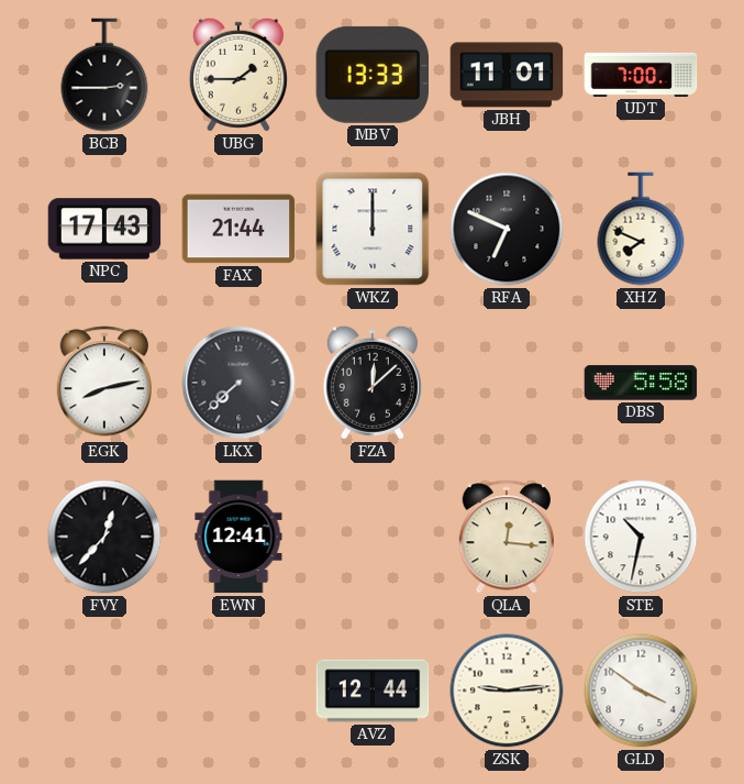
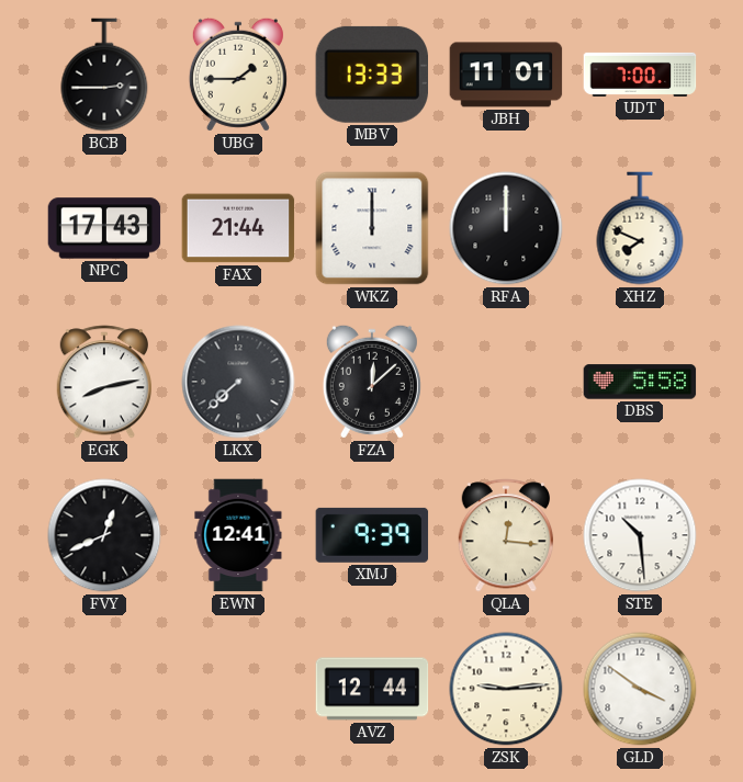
RFA: 6:49 -> 12:00 (506, 228)
FVY: 12:37 -> 12:41 (104, 535)
XMJ: none -> 9:39 (372, 535)
STE: 10:32 -> 10:29 (640, 535)
